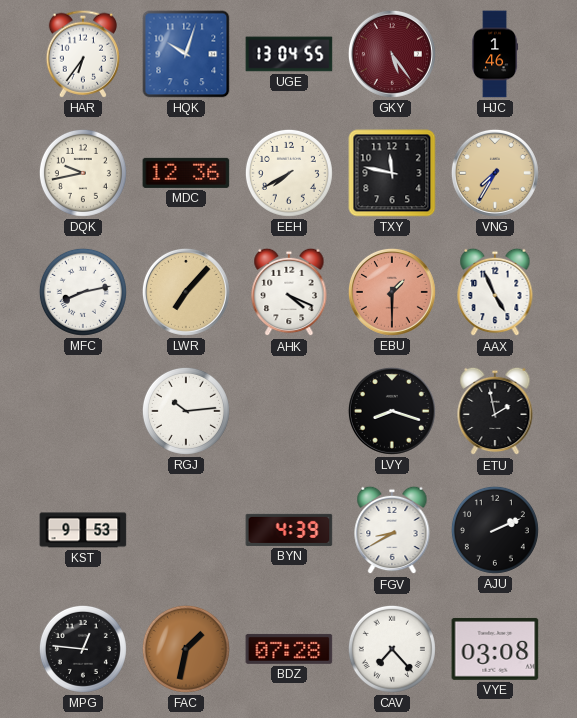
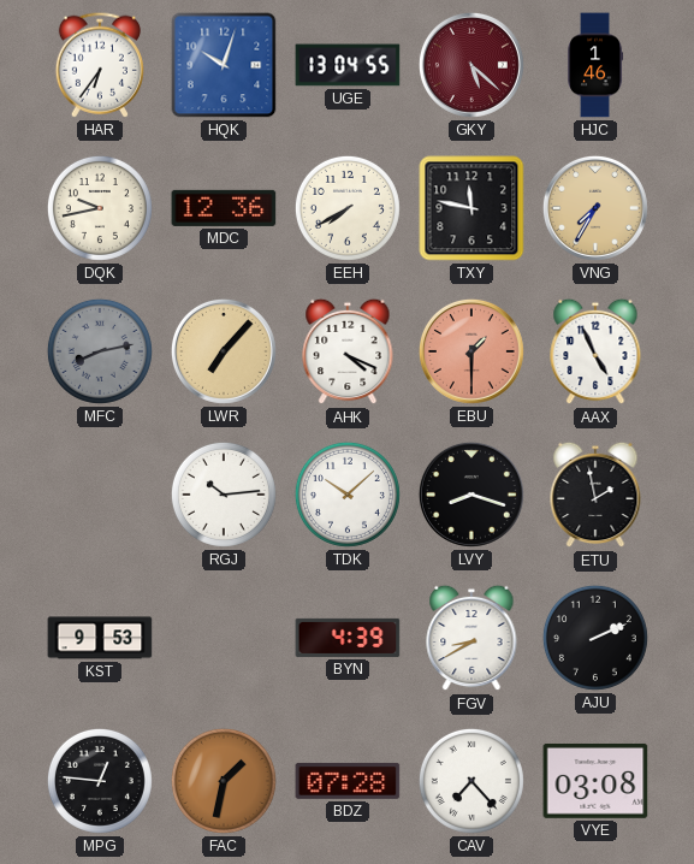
GKY: 5:24 -> 5:22 (471, 65)
MFC dial: white -> grey (100, 351)
TDK: none -> 10:08 (348, 495)
